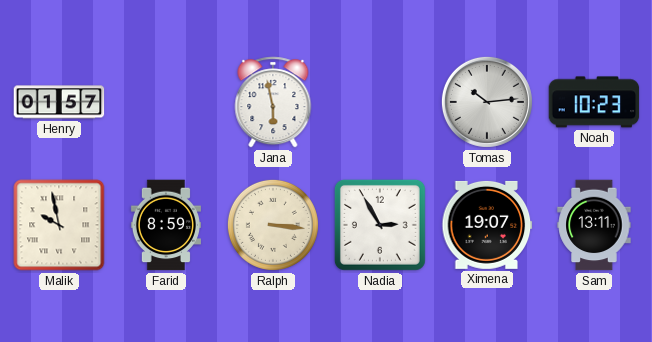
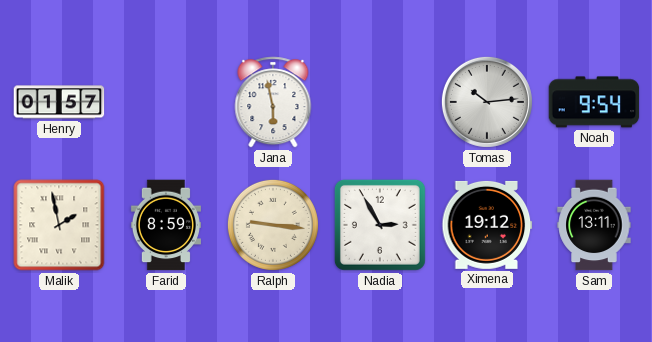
Noah: 10:23 -> 9:54 (594, 102)
Malik: 9:58 -> 1:58 (59, 225)
Ralph: 3:16 -> 9:16 (273, 225)
Ximena: 19:07 -> 19:12 (487, 225)
